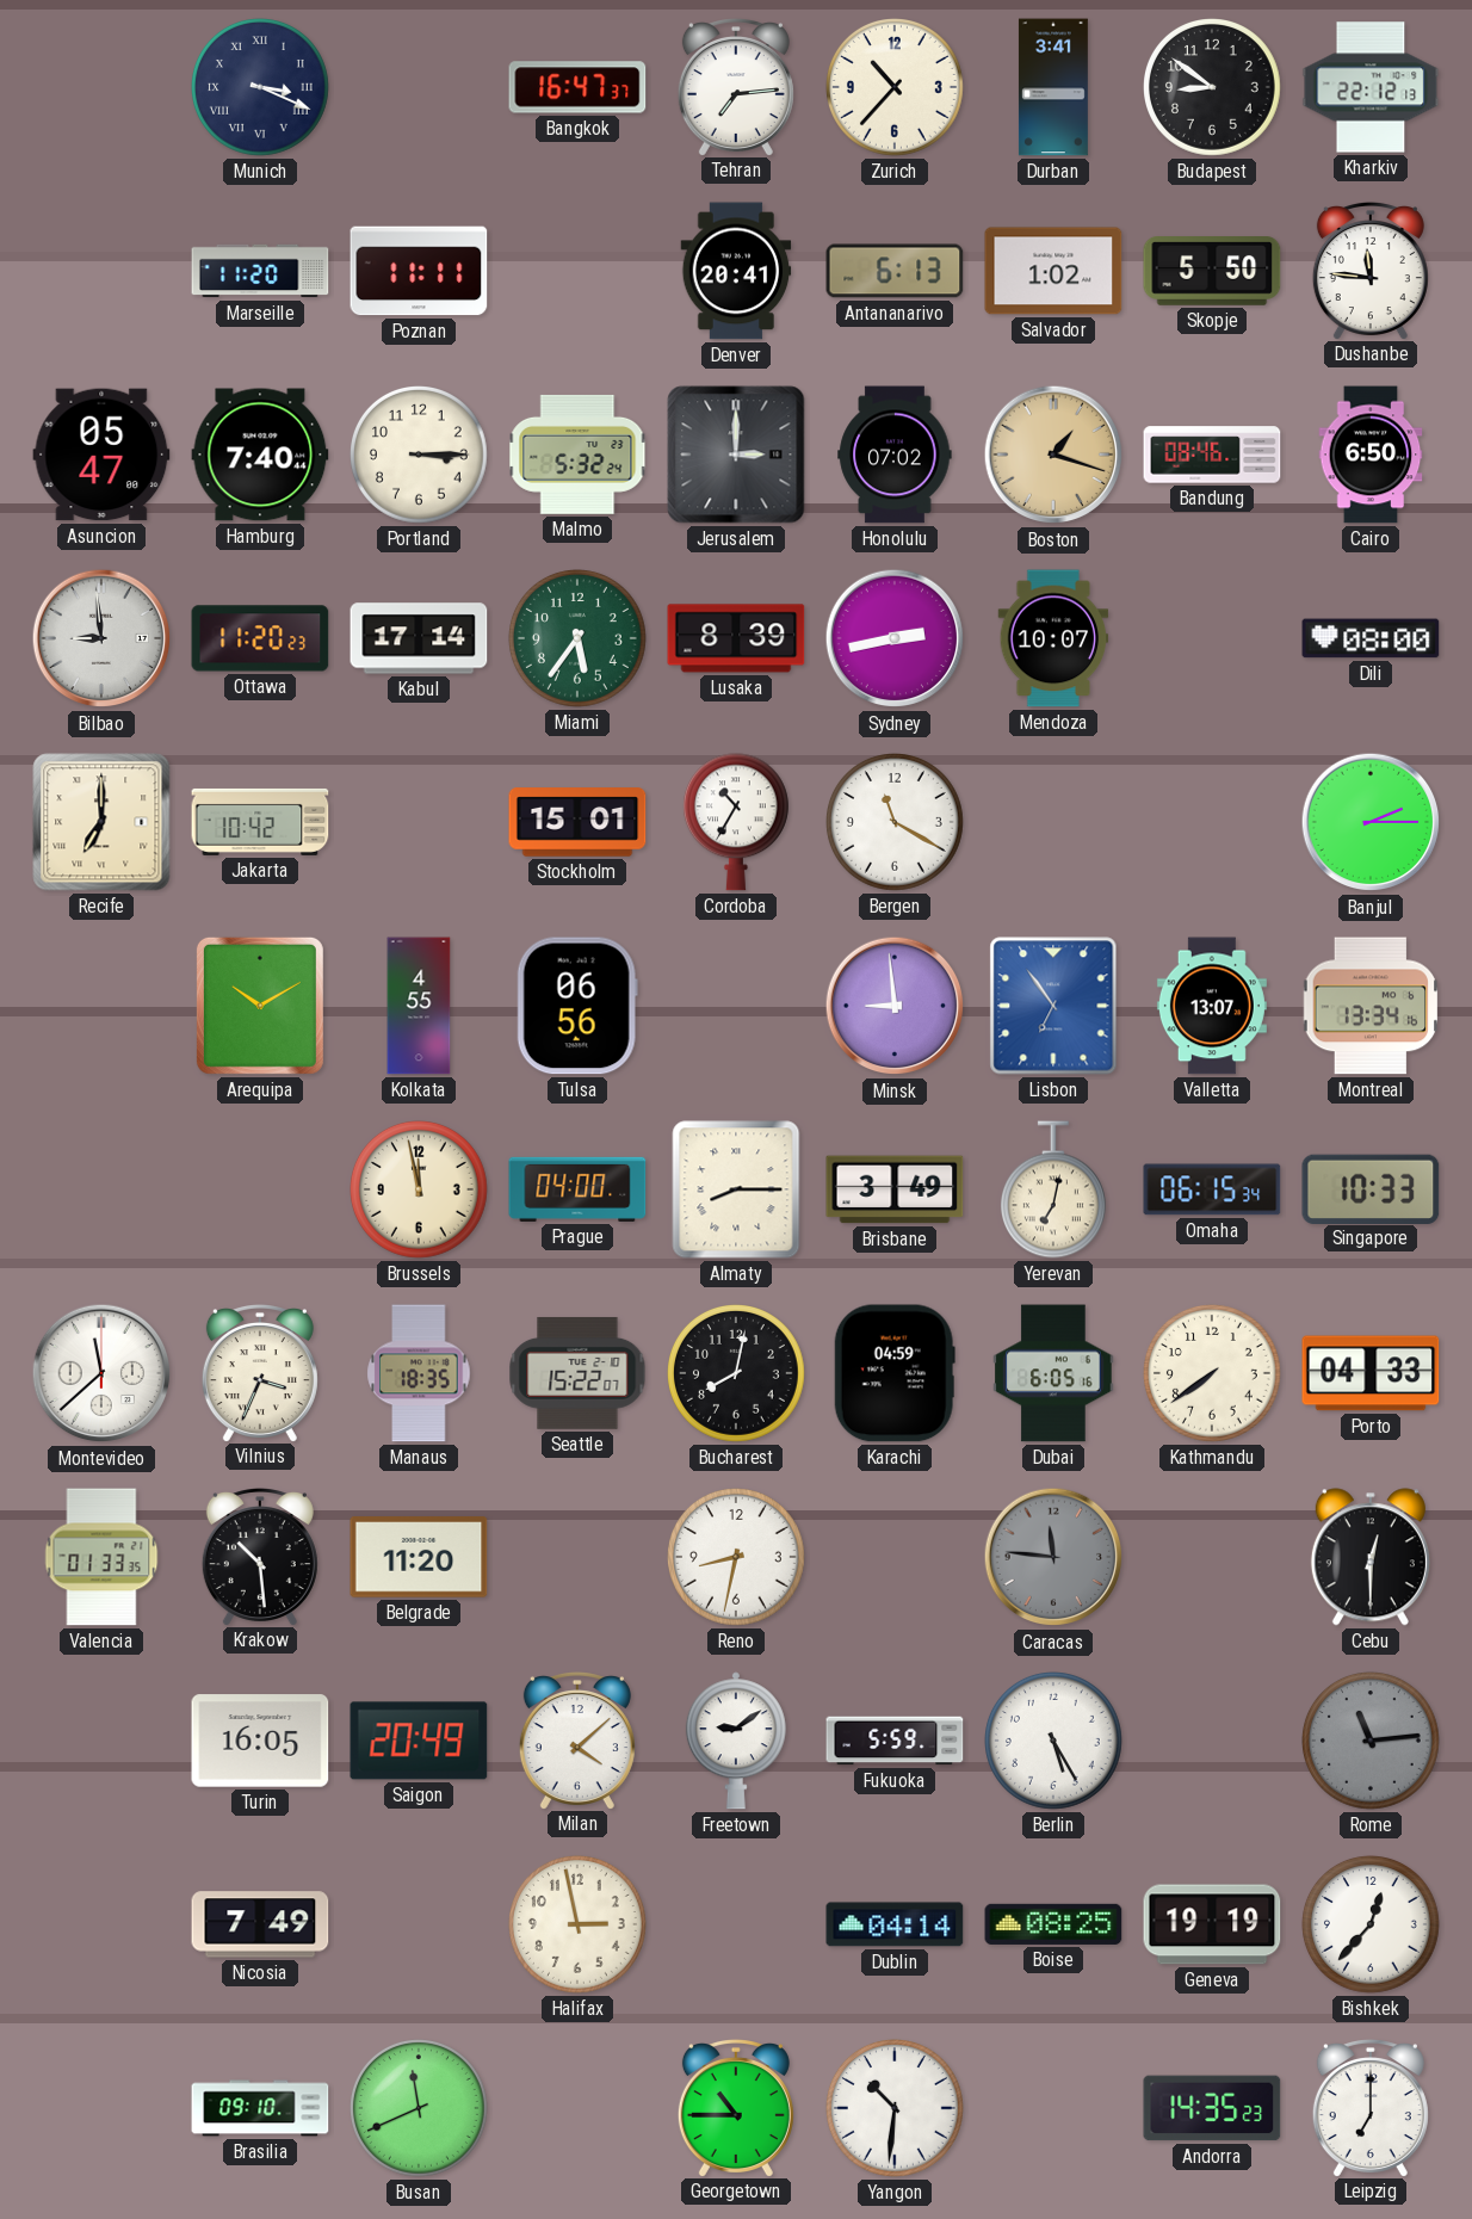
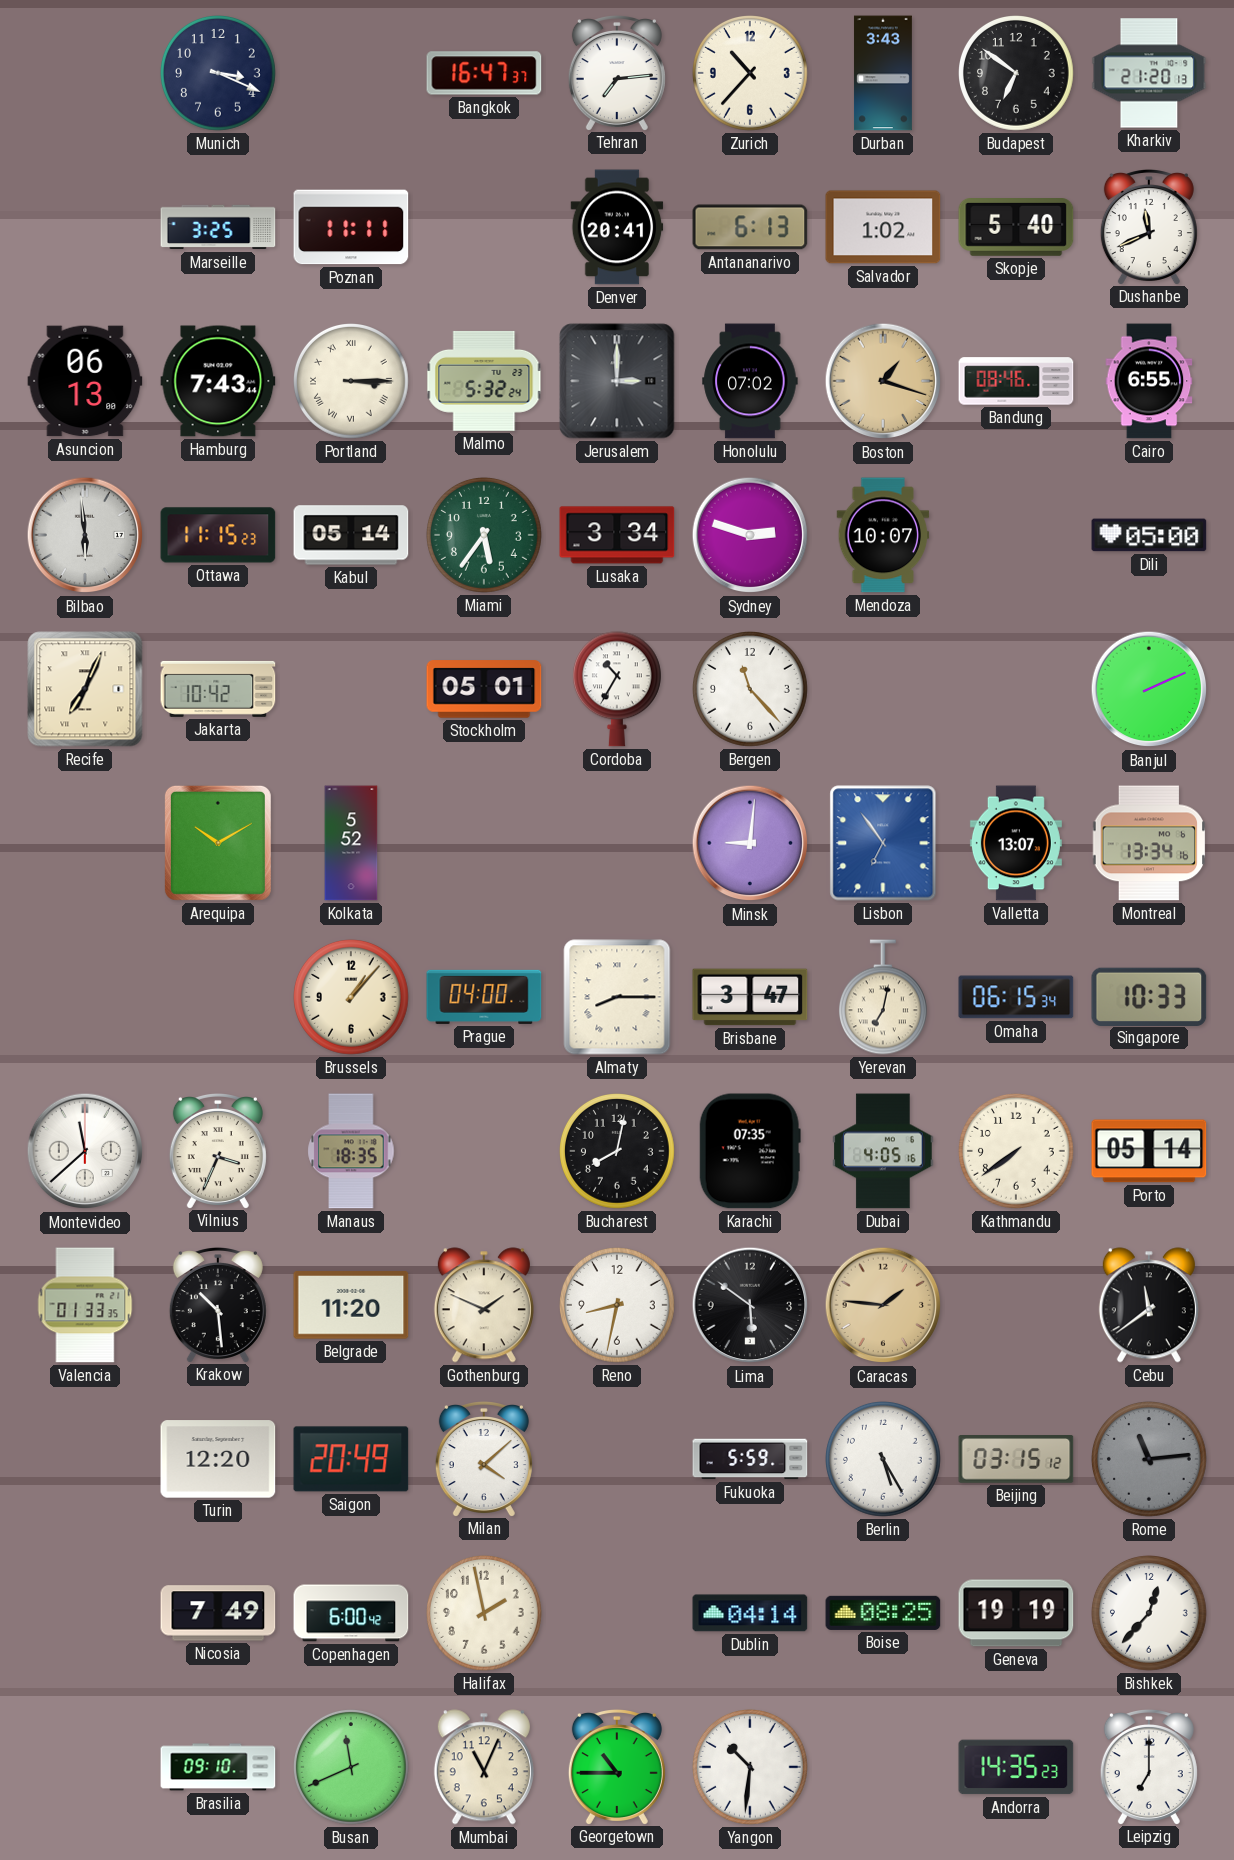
Munich numerals: Roman -> Arabic (219, 74)
Durban: 3:41 -> 3:43 (883, 73)
Budapest: 8:51 -> 6:51 (1017, 74)
Kharkiv: 22:12 -> 21:20 (1149, 73)
Marseille: 11:20 -> 3:25 (218, 227)
Skopje: 5:50 -> 5:40 (1016, 228)
Dushanbe: 11:46 -> 11:41 (1149, 227)
Asuncion: 05:47 -> 06:13 (85, 381)
Hamburg: 7:40 -> 7:43 (218, 381)
Portland numerals: Arabic -> Roman (352, 382)
Cairo: 6:50 -> 6:55 (1149, 381)
Bilbao: 8:59 -> 5:59 (85, 535)
Ottawa: 11:20 -> 11:15 (218, 535)
Kabul: 17:14 -> 05:14 (351, 535)
Lusaka: 8:39 -> 3:34 (617, 535)
Sydney: 2:43 -> 2:48 (750, 535)
Dili: 08:00 -> 05:00 (1149, 535)
Recife: 7:00 -> 7:04 (85, 689)
Stockholm: 15:01 -> 05:01 (484, 689)
Bergen: 11:20 -> 11:23 (751, 690)
Banjul: 2:15 -> 2:11 (1149, 689)
Kolkata: 4:55 -> 5:52 (351, 843)
Tulsa: 06:56 -> none (577, 1006)
Minsk: 8:59 -> 9:01 (750, 843)
Brussels: 11:58 -> 1:07 (352, 998)
Brisbane: 3:49 -> 3:47 (750, 997)
Seattle: 15:22 -> none (577, 1373)
Karachi: 04:59 -> 07:35 (750, 1151)
Dubai: 6:05 -> 4:05 (883, 1151)
Porto: 04:33 -> 05:14 (1149, 1151)
Gothenburg: none -> 1:49 (484, 1305)
Lima: none -> 5:51 (750, 1305)
Caracas: 11:46 -> 1:46 (883, 1305)
Caracas dial: grey -> champagne (883, 1305)
Cebu: 12:30 -> 11:39 (1149, 1305)
Turin: 16:05 -> 12:20 (218, 1459)
Freetown: 9:09 -> none (736, 1741)
Beijing: none -> 03:15 (1016, 1459)
Copenhagen: none -> 6:00 (351, 1613)
Halifax: 2:58 -> 1:58 (485, 1614)
Mumbai: none -> 11:04 (484, 1767)
